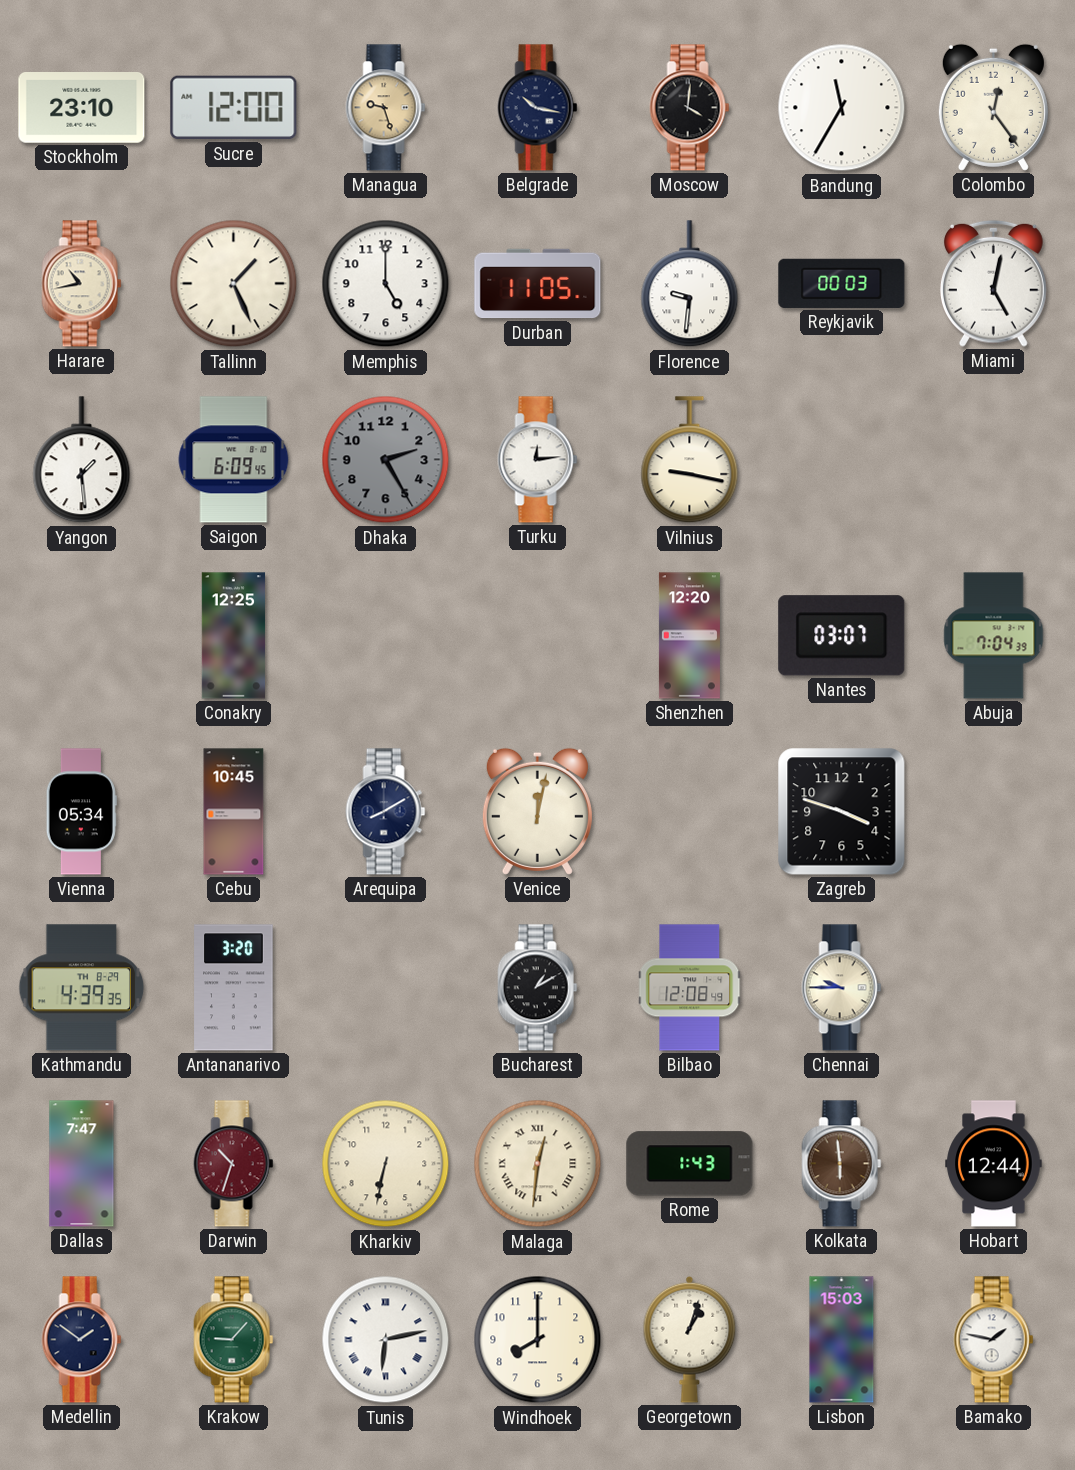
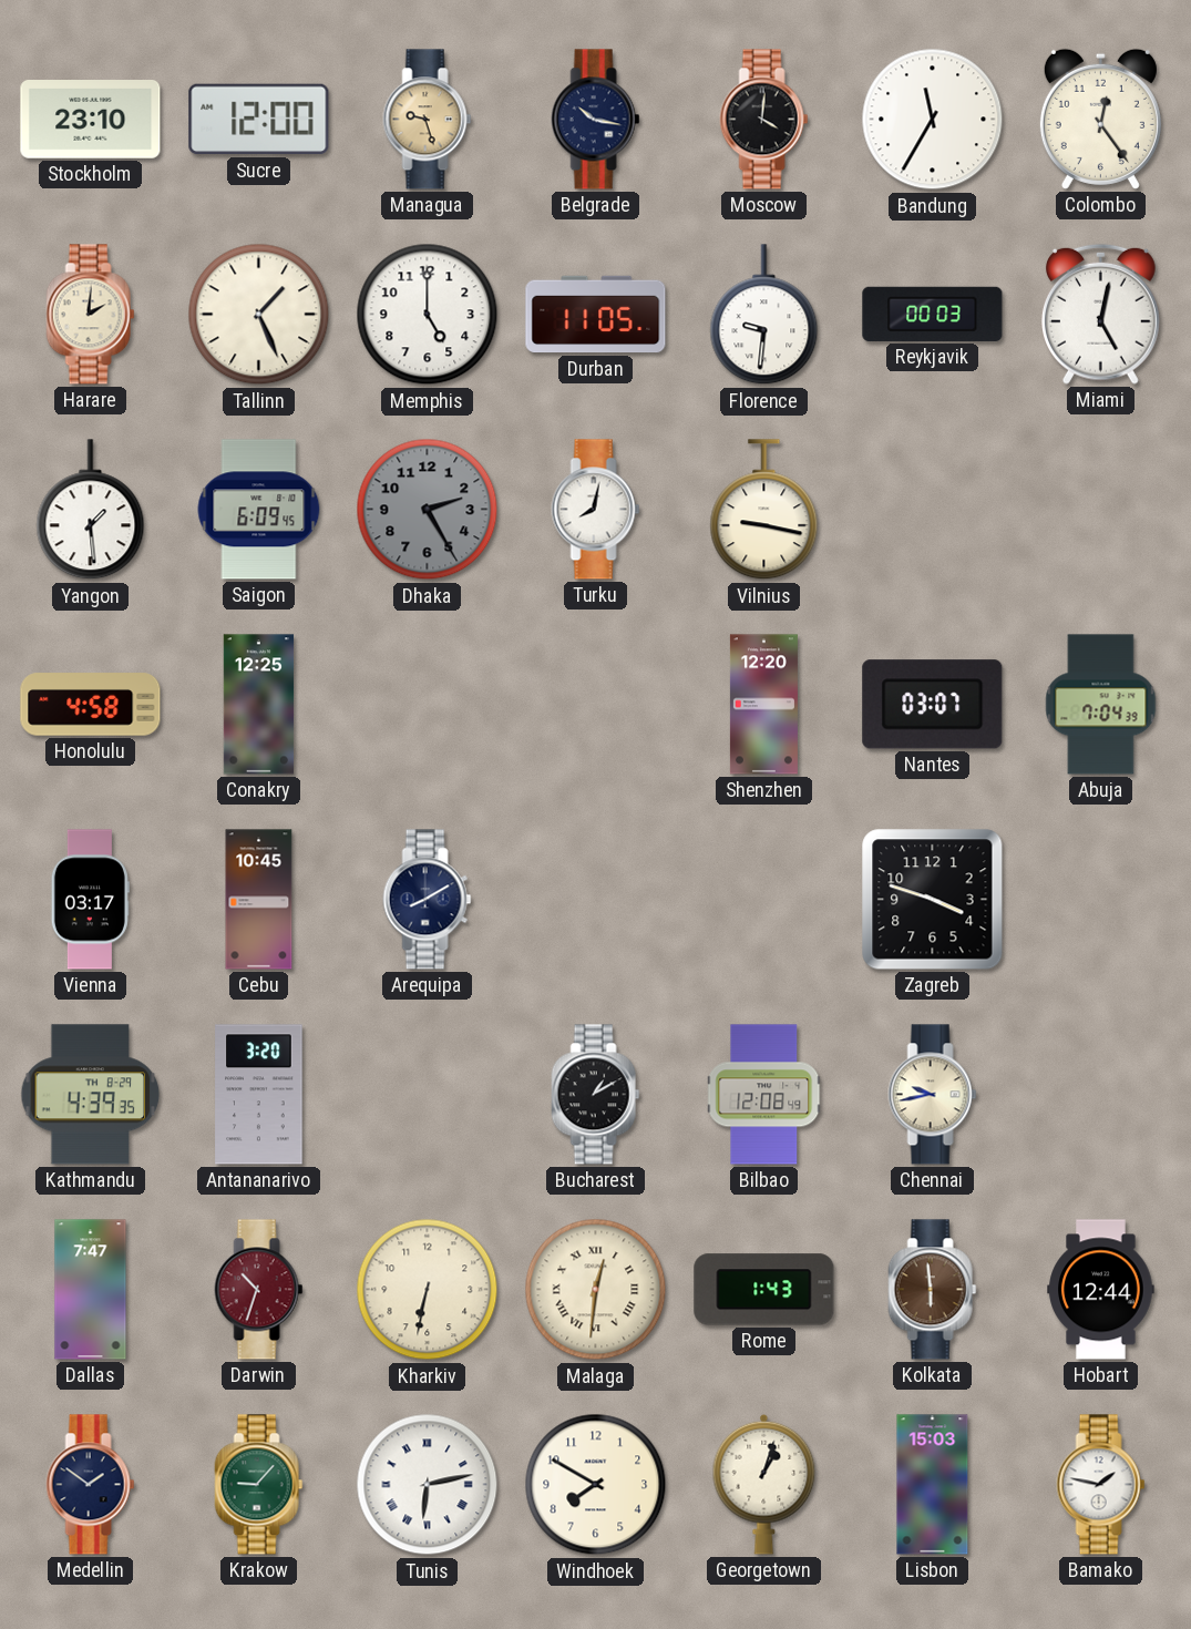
Harare: 10:43 -> 2:01 (91, 315)
Turku: 12:14 -> 8:02 (596, 510)
Honolulu: none -> 4:58 (91, 705)
Vienna: 05:34 -> 03:17 (90, 900)
Venice: 12:02 -> none (537, 811)
Chennai: 9:45 -> 9:43 (933, 1095)
Windhoek: 8:00 -> 7:50 (596, 1485)
